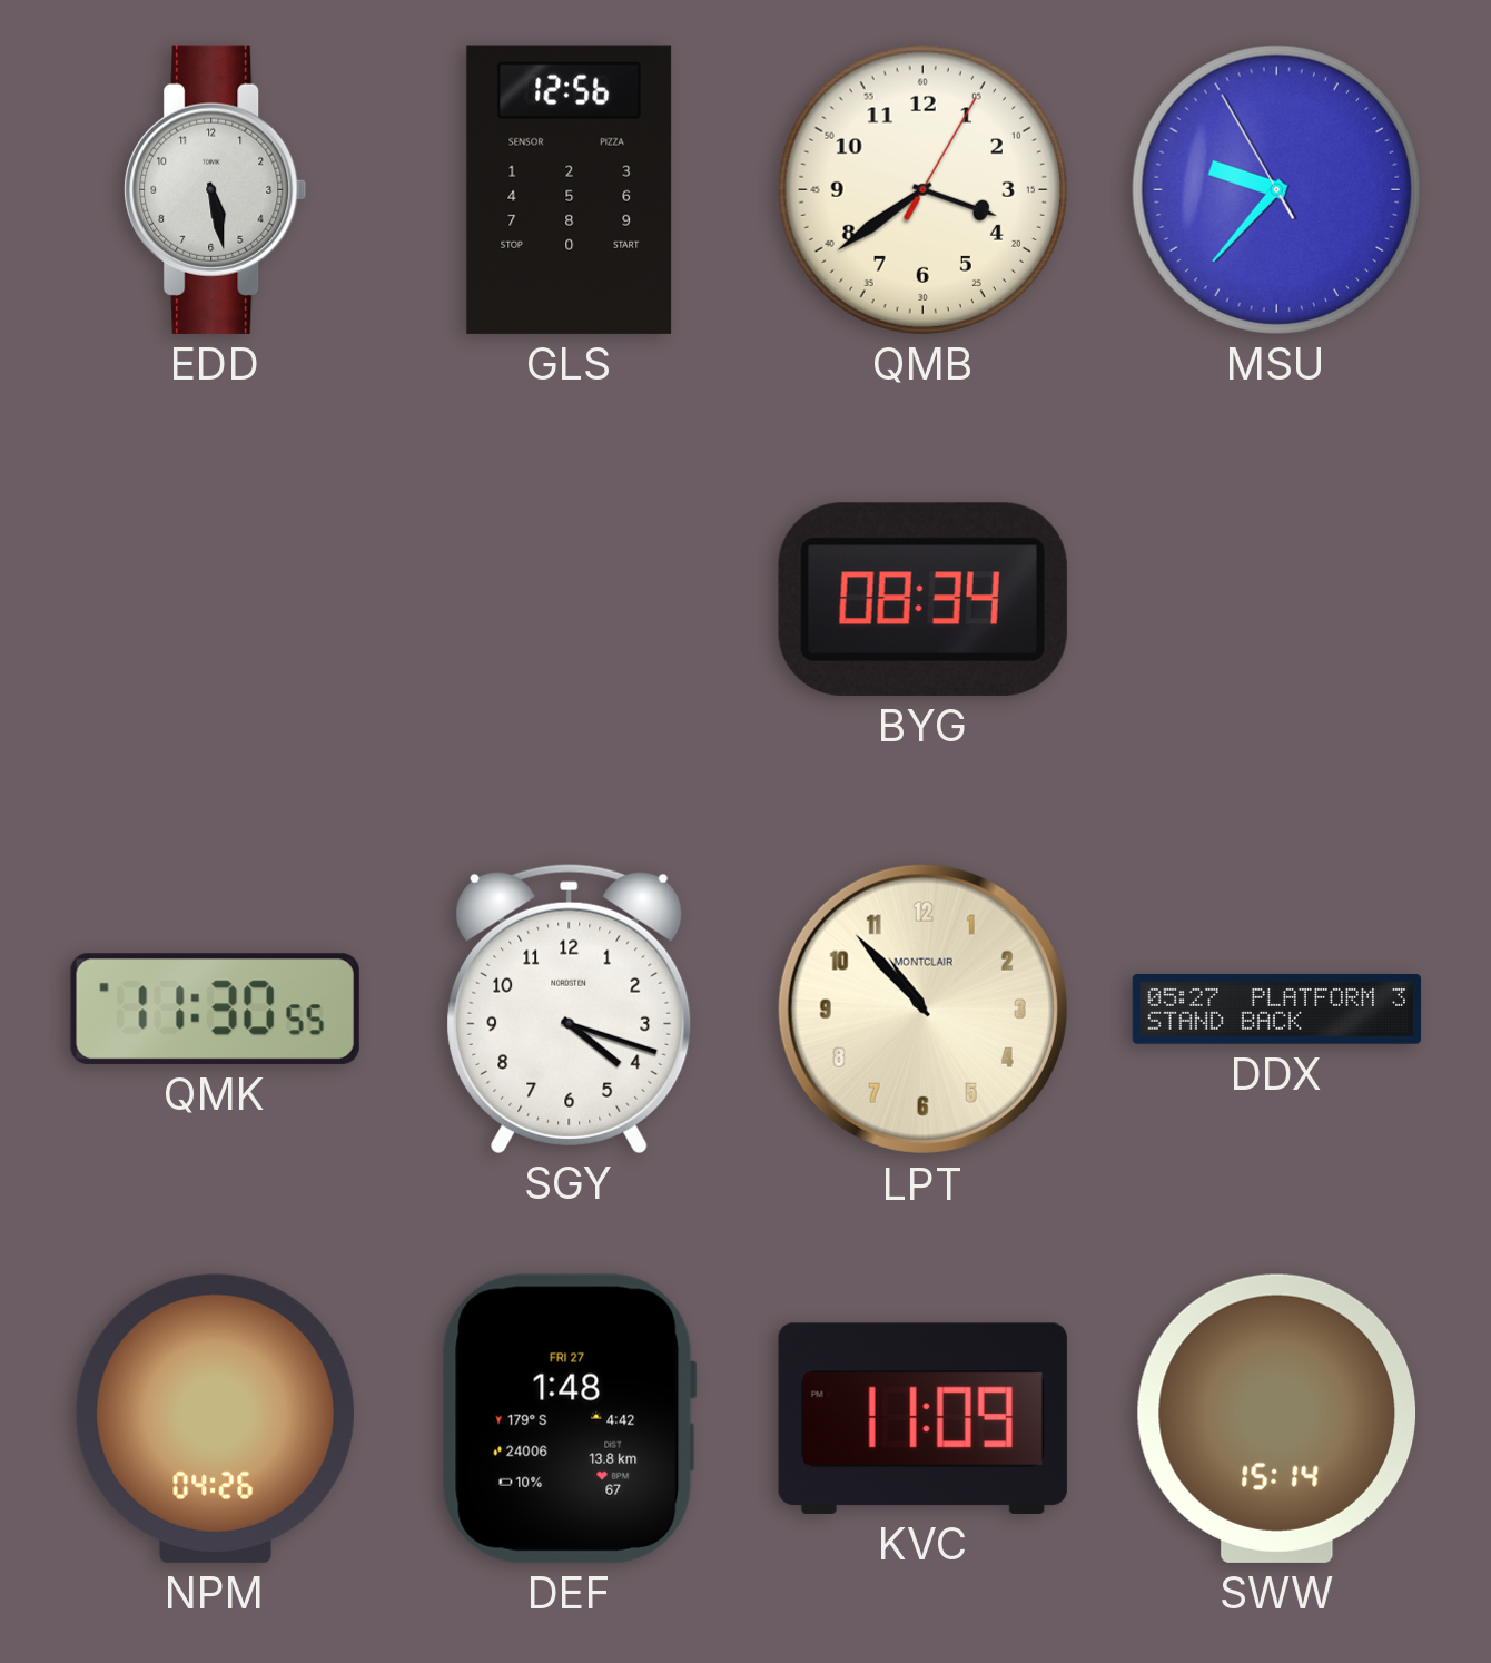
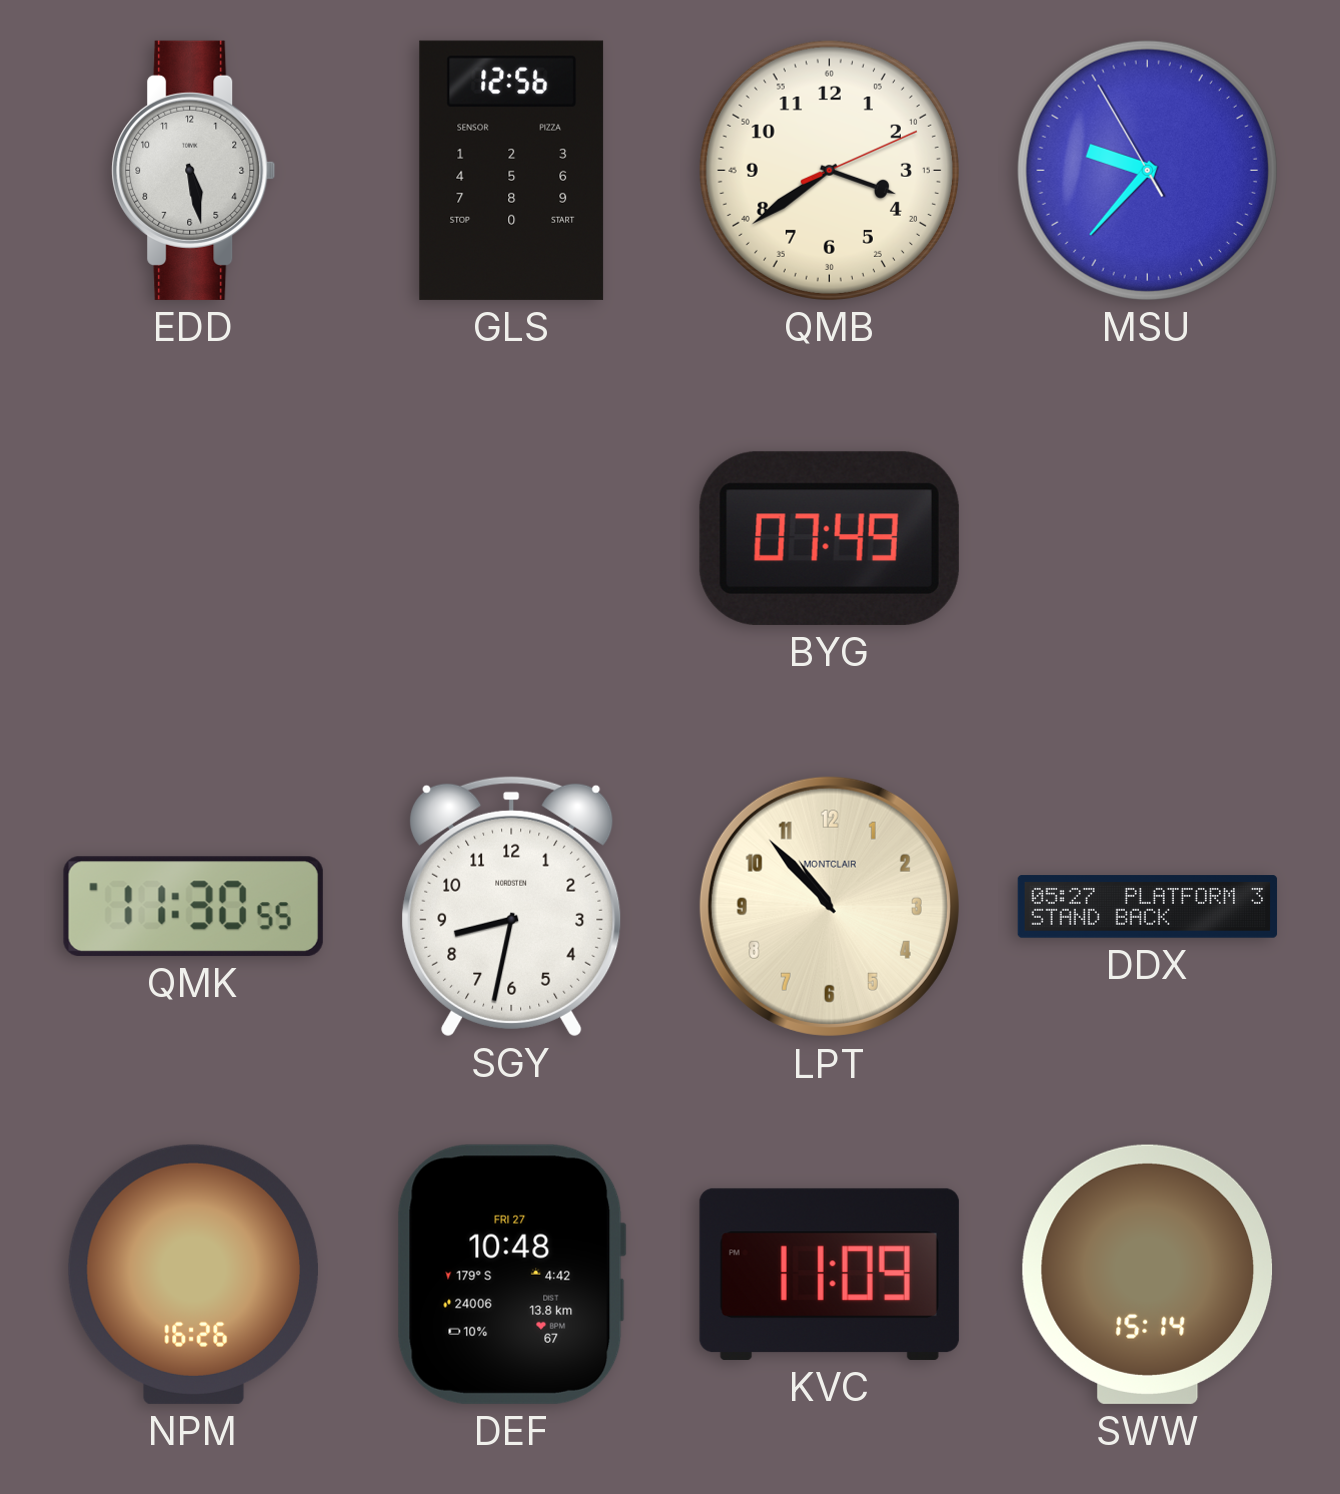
QMB: 3:39:05 -> 3:39:11 (829, 170)
BYG: 08:34 -> 07:49 (829, 538)
SGY: 4:18 -> 8:32 (512, 906)
NPM: 04:26 -> 16:26 (193, 1274)
DEF: 1:48 -> 10:48 (511, 1274)
